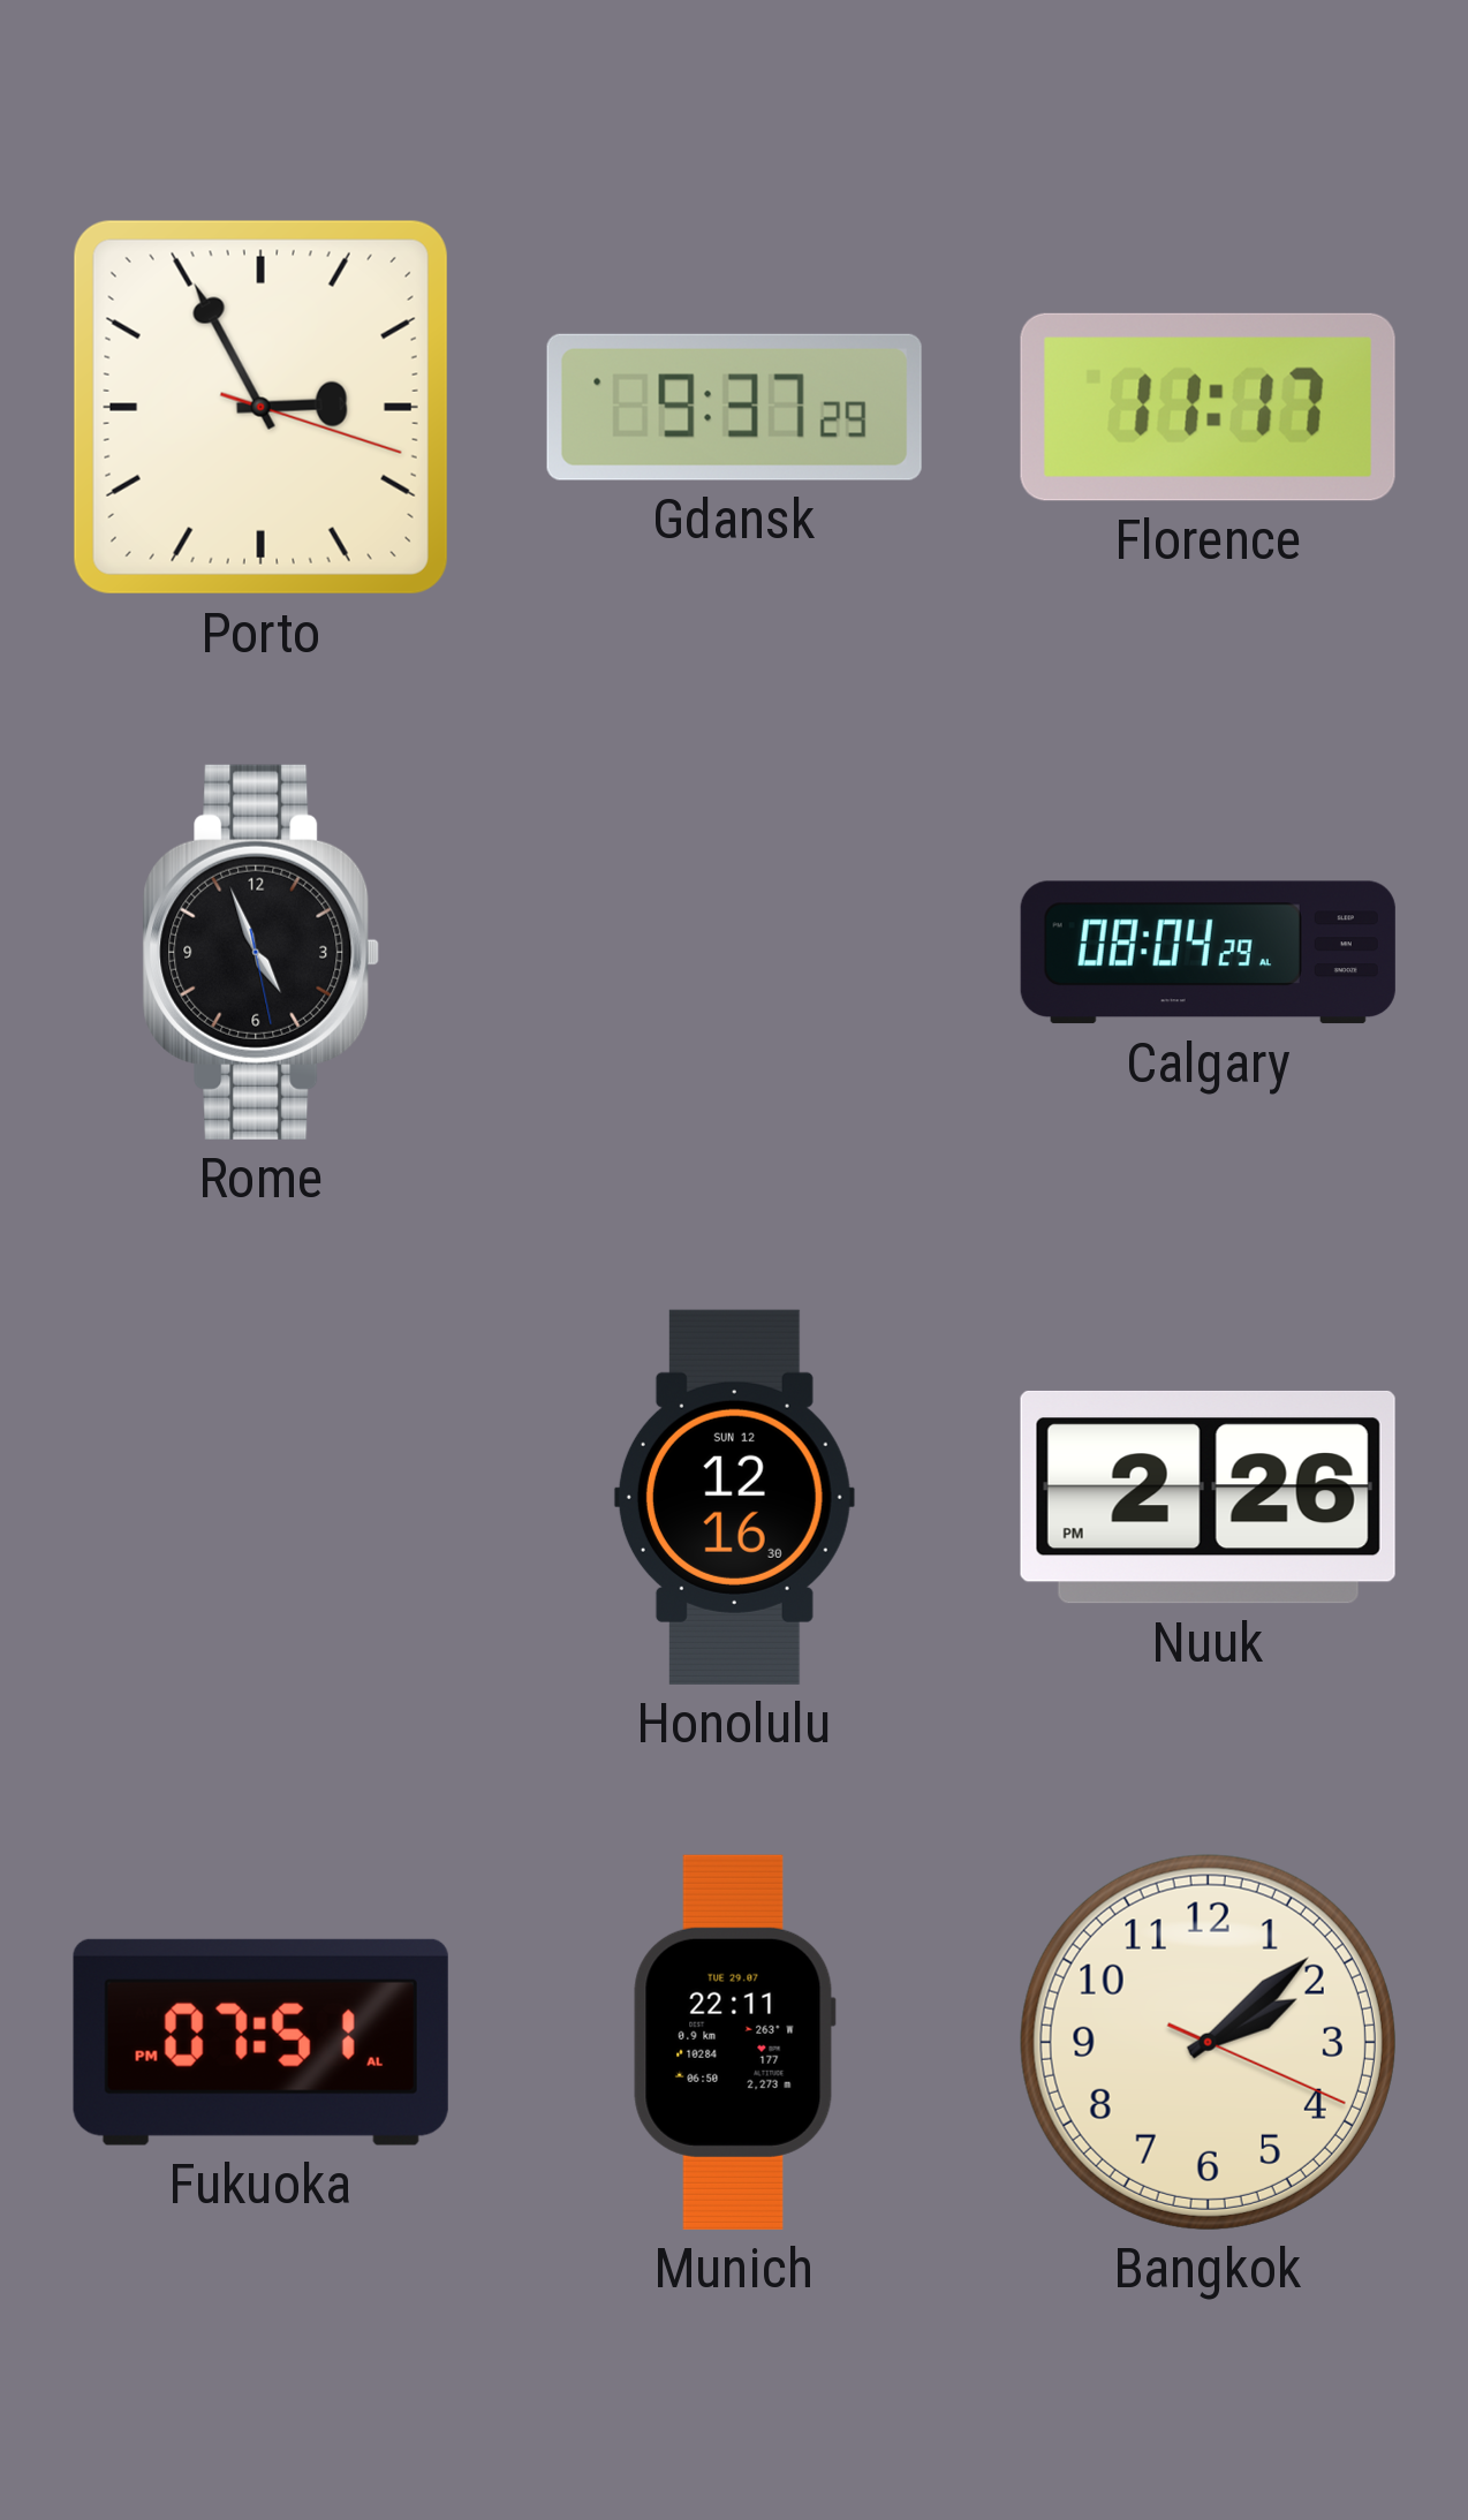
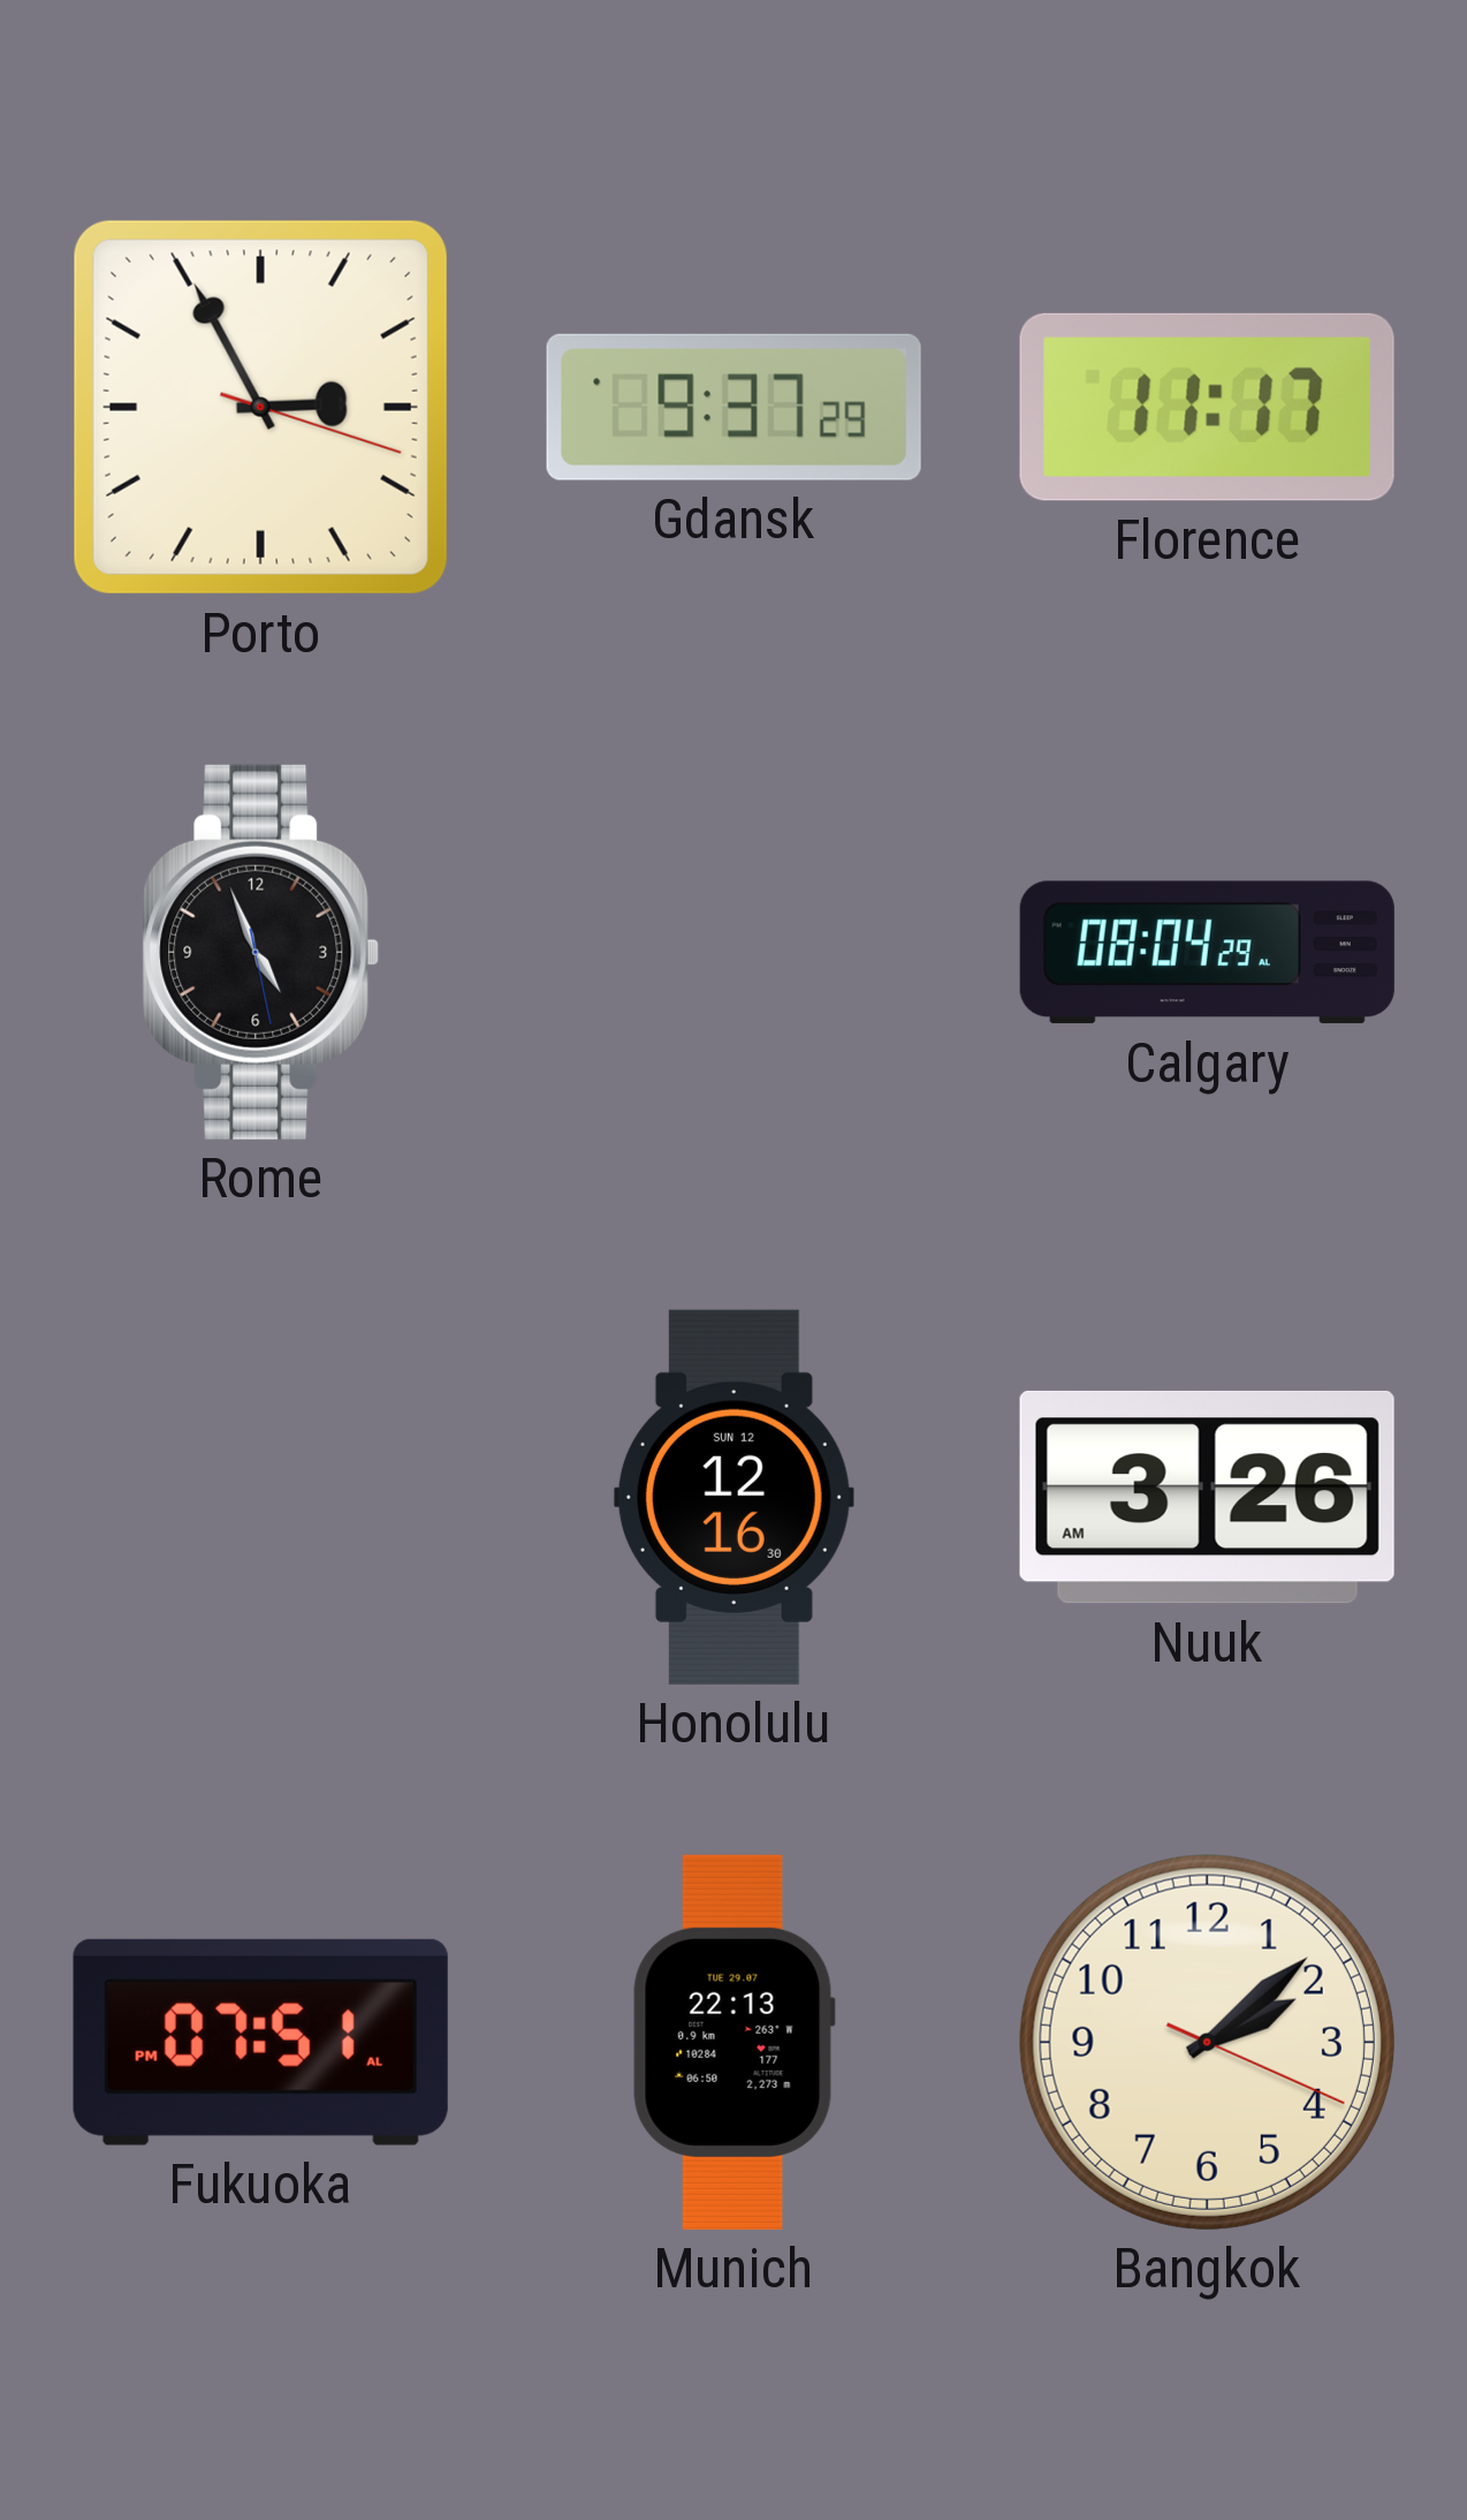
Nuuk: 2:26 -> 3:26 (1207, 1497)
Munich: 22:11 -> 22:13 (733, 2042)
